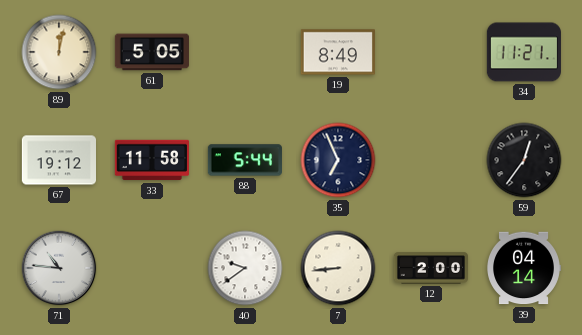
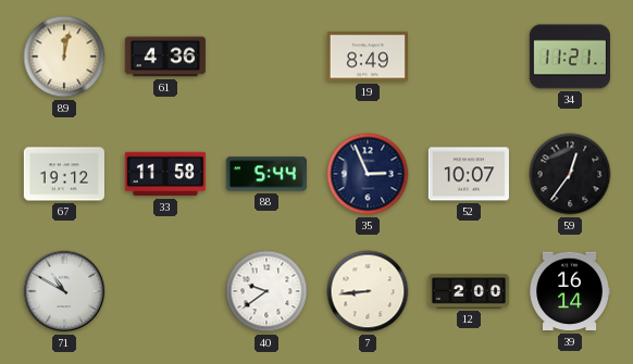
61: 5:05 -> 4:36 (165, 57)
35: 6:56 -> 2:56 (368, 174)
52: none -> 10:07 (469, 174)
71: 10:46 -> 10:50 (64, 291)
39: 04:14 -> 16:14 (570, 291)
